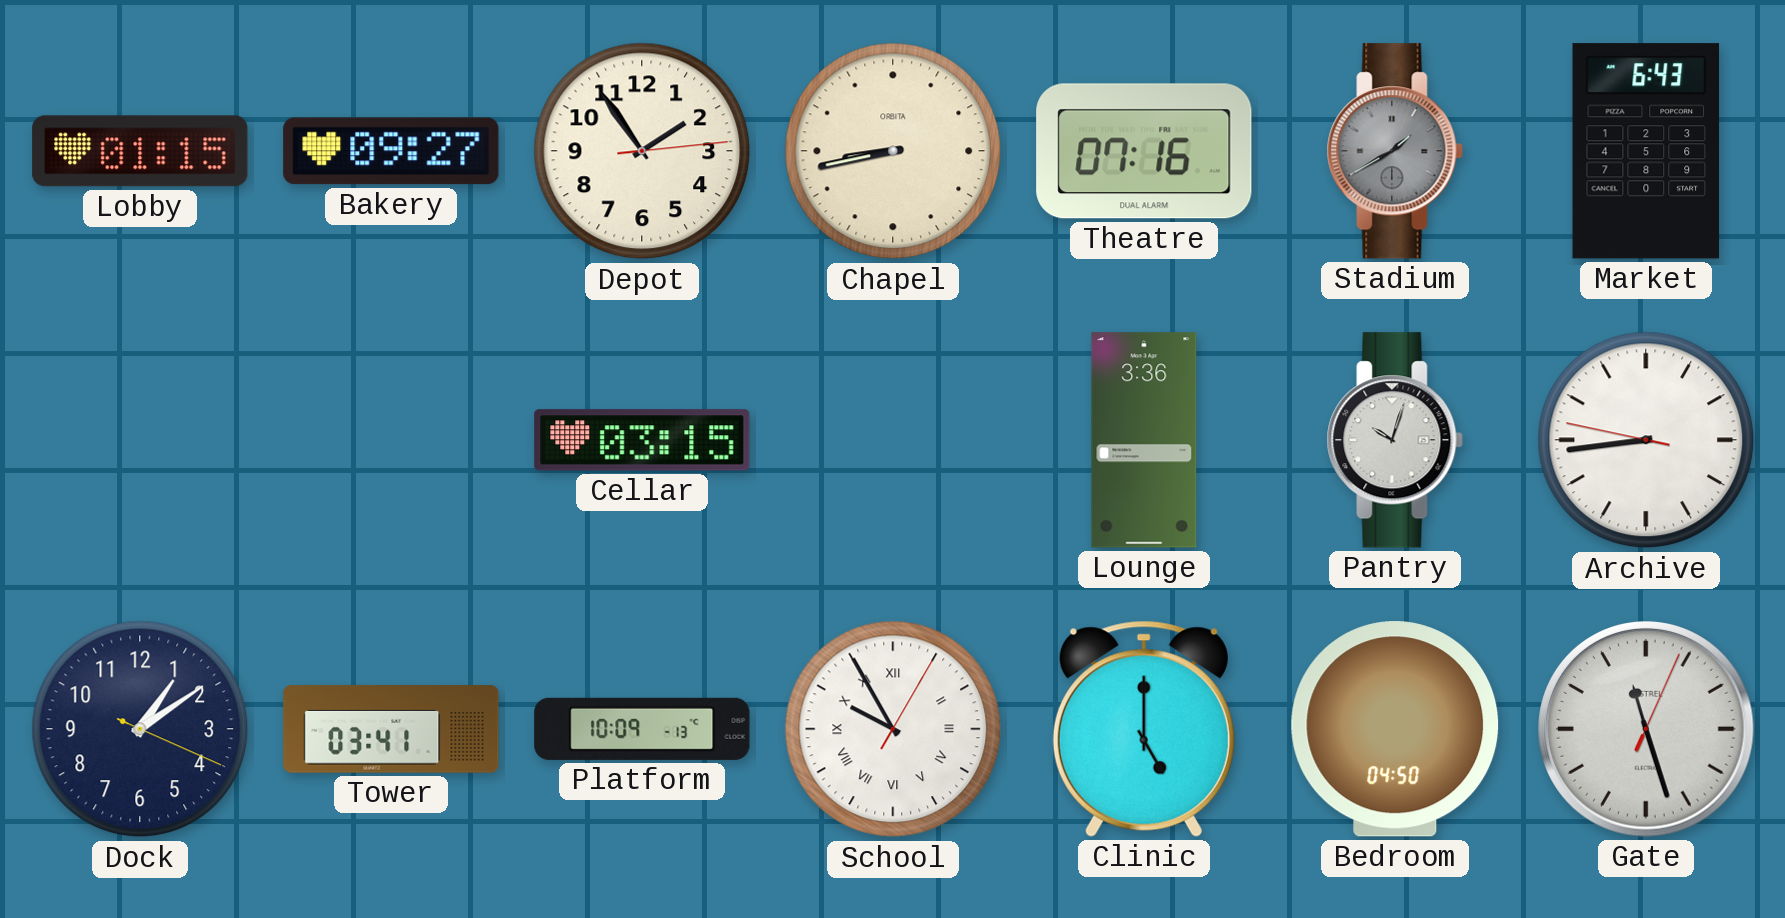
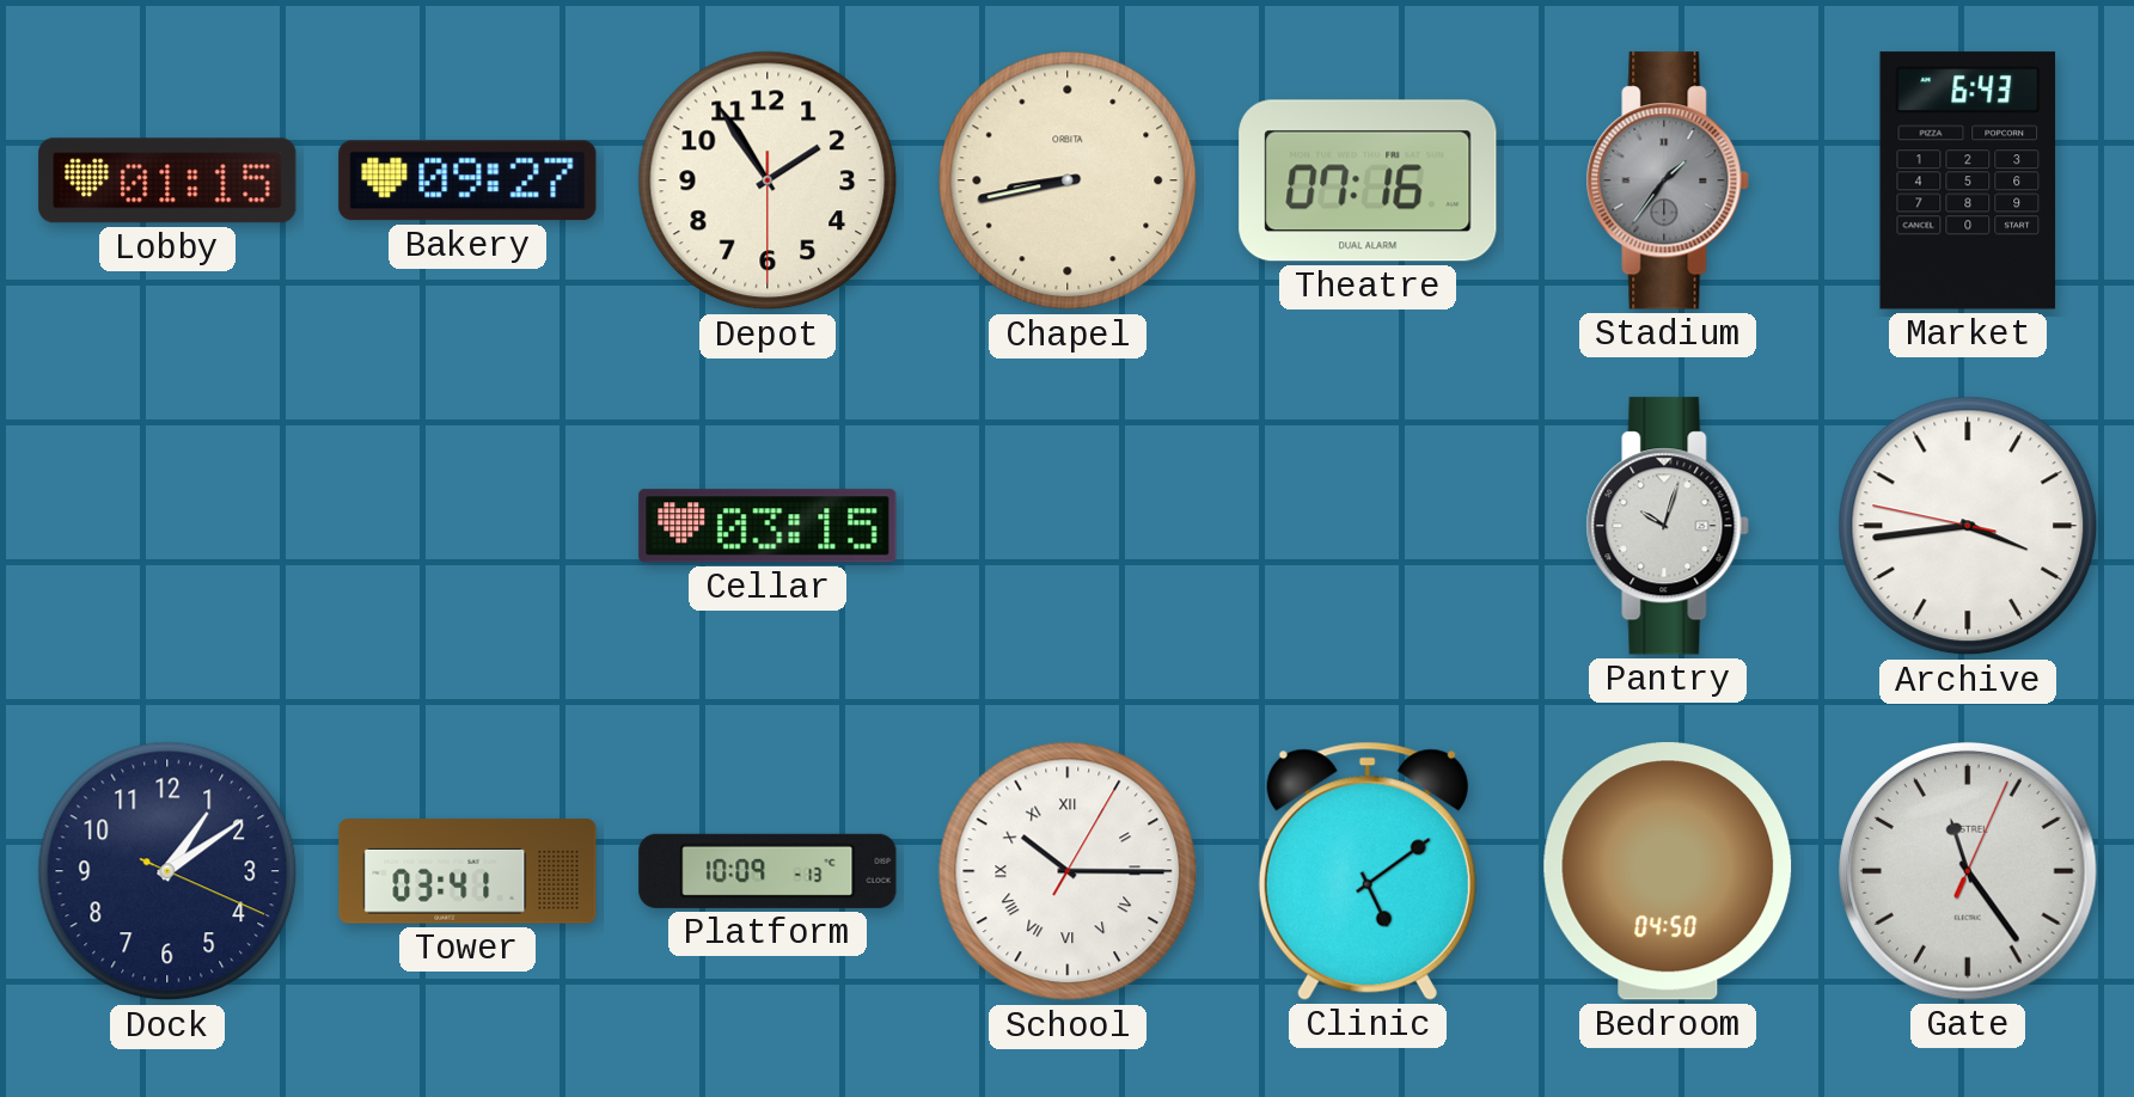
Depot: 1:54:14 -> 1:54:30 (768, 180)
Stadium: 1:40 -> 1:36 (1668, 180)
Lounge: 3:36 -> none (1144, 440)
Archive: 8:43 -> 3:43 (1968, 526)
School: 9:55 -> 10:15 (1068, 871)
Clinic: 5:00 -> 5:09 (1368, 871)
Gate: 11:27 -> 11:24 (1969, 872)
